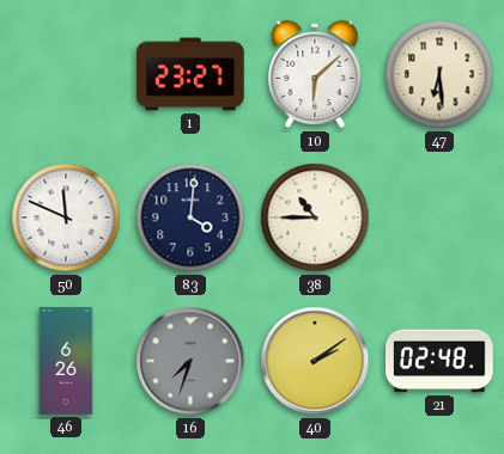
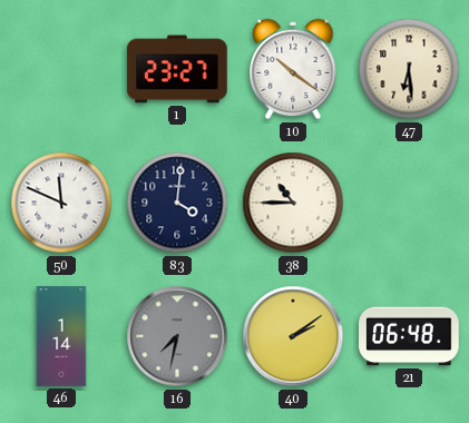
10: 6:08 -> 10:21 (293, 69)
46: 6:26 -> 1:14 (61, 336)
16: 7:33 -> 7:32 (177, 336)
21: 02:48 -> 06:48 (409, 336)
